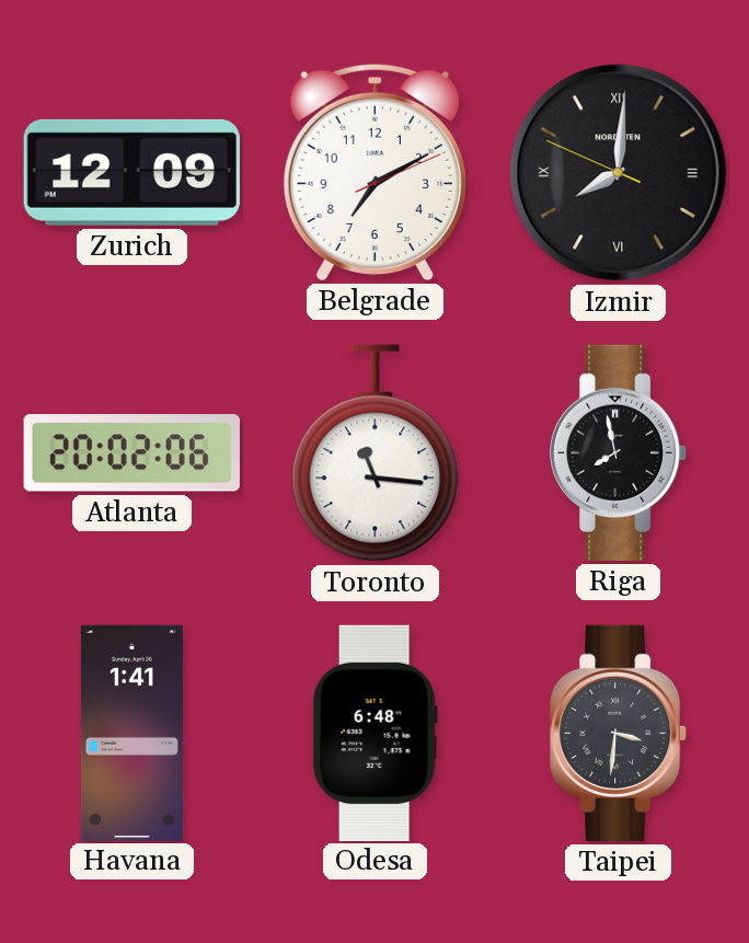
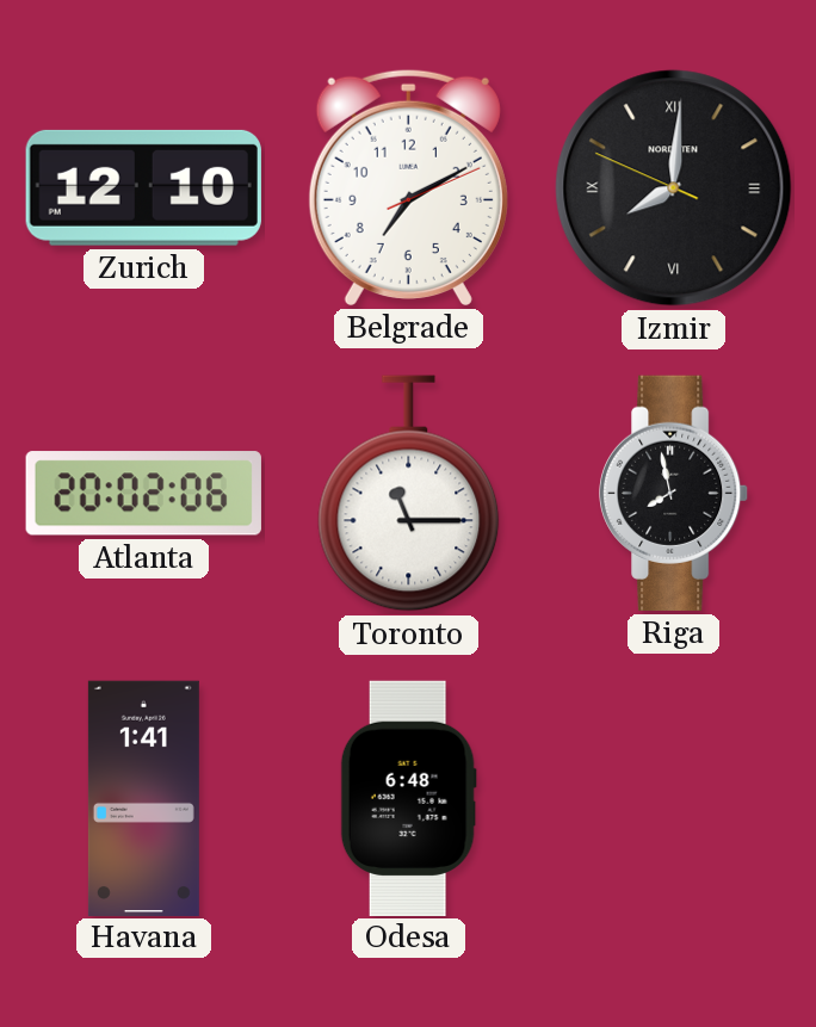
Zurich: 12:09 -> 12:10 (143, 187)
Toronto: 11:16 -> 11:15 (409, 494)
Taipei: 3:31 -> none (620, 733)
